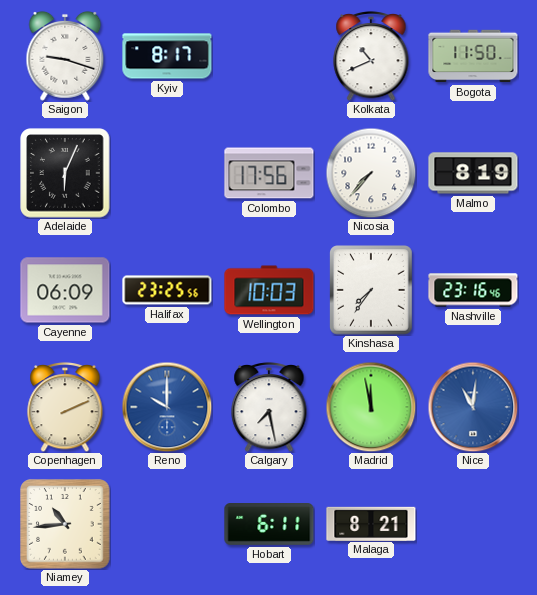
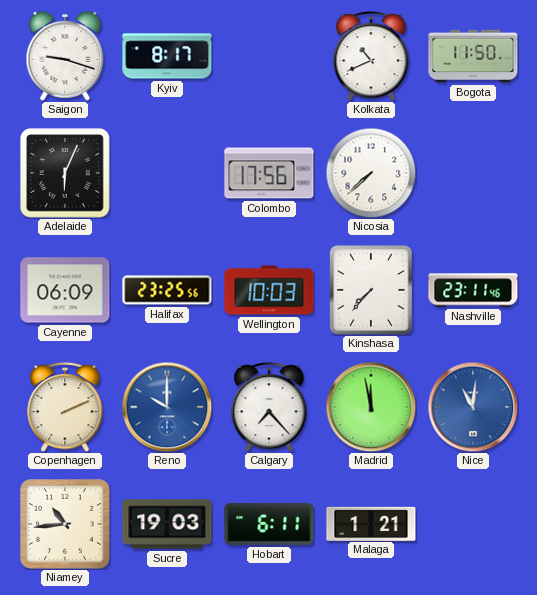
Nicosia: 7:37 -> 7:38 (371, 173)
Malmo: 8:19 -> none (473, 173)
Kinshasa: 7:36 -> 7:37 (371, 290)
Nashville: 23:16 -> 23:11 (473, 290)
Calgary: 7:28 -> 7:23 (269, 407)
Sucre: none -> 19:03 (167, 524)
Malaga: 8:21 -> 1:21 (371, 523)
